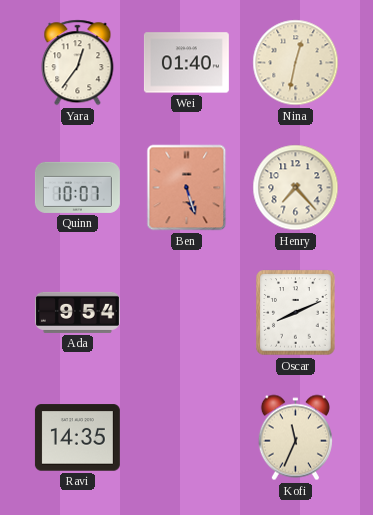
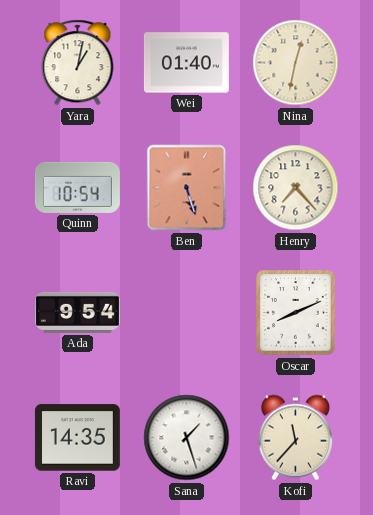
Yara: 12:36 -> 1:02 (78, 63)
Quinn: 10:07 -> 10:54 (77, 187)
Sana: none -> 1:27 (187, 438)
Kofi: 11:34 -> 11:37 (295, 438)
